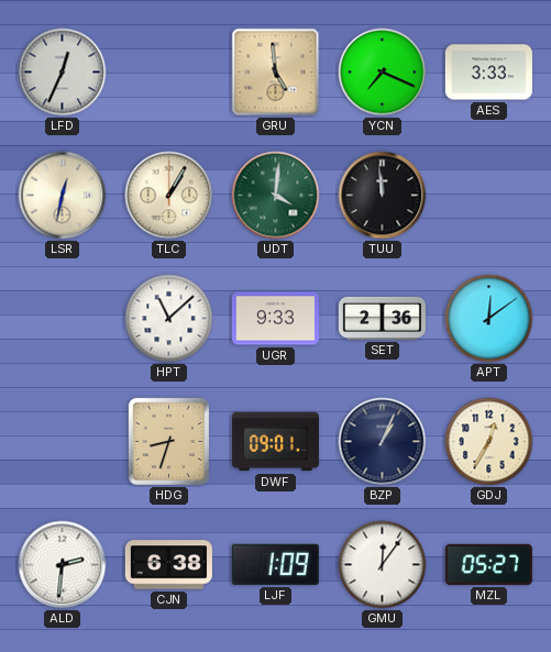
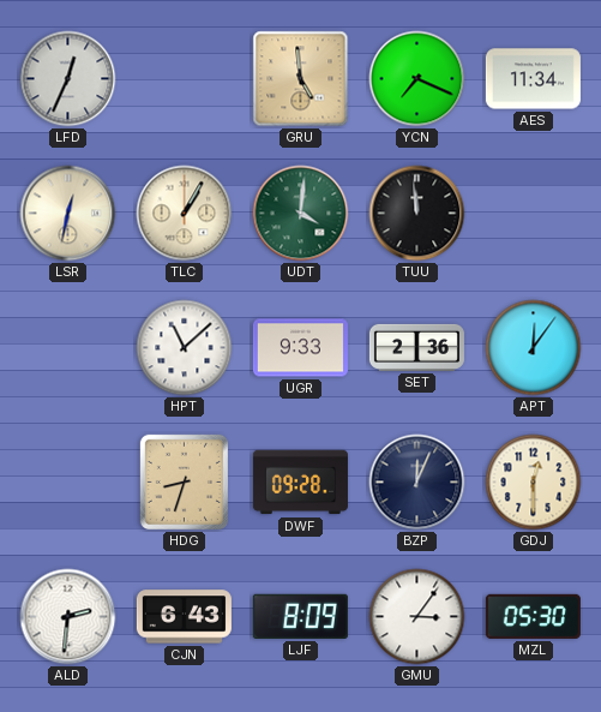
AES: 3:33 -> 11:34 (533, 79)
APT: 12:09 -> 12:06 (534, 348)
DWF: 09:01 -> 09:28 (300, 483)
BZP: 1:04 -> 12:04 (417, 483)
GDJ: 12:35 -> 12:30 (534, 483)
CJN: 6:38 -> 6:43 (184, 617)
LJF: 1:09 -> 8:09 (300, 616)
GMU: 12:06 -> 3:06 (417, 617)
MZL: 05:27 -> 05:30 (533, 616)
